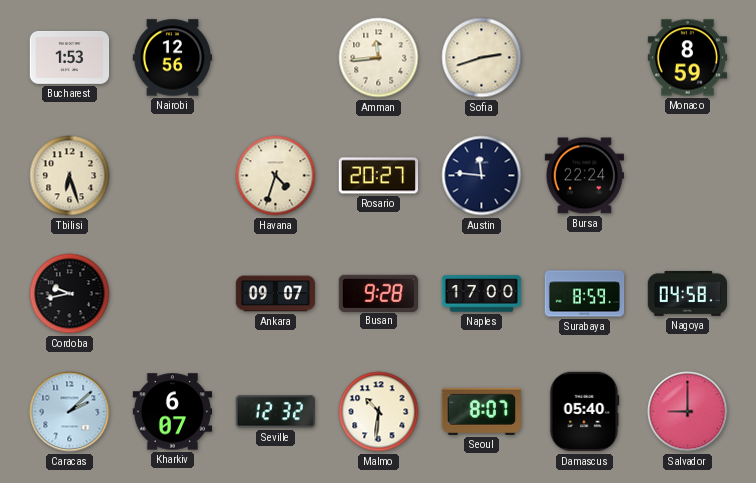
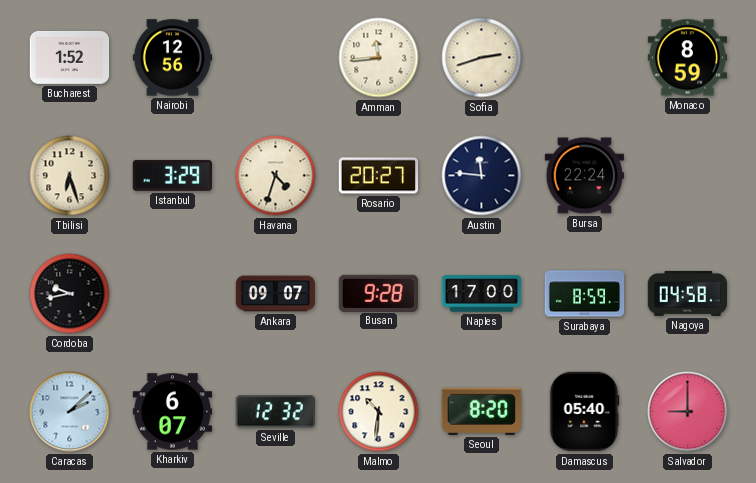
Bucharest: 1:53 -> 1:52 (70, 57)
Istanbul: none -> 3:29 (172, 175)
Seoul: 8:07 -> 8:20 (481, 411)
